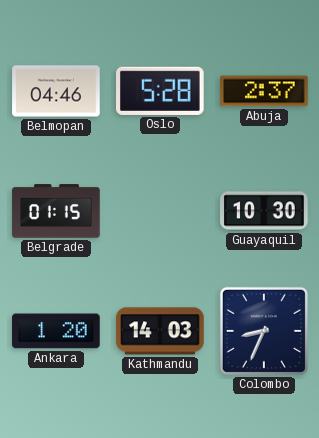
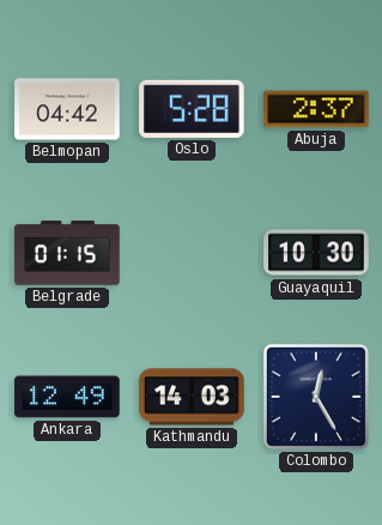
Belmopan: 04:46 -> 04:42 (67, 109)
Ankara: 1:20 -> 12:49 (67, 397)
Colombo: 8:34 -> 12:25 (316, 397)
